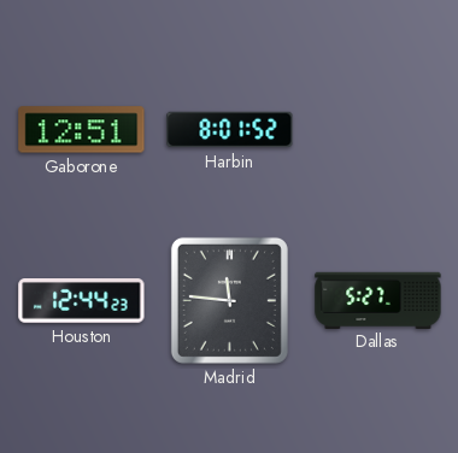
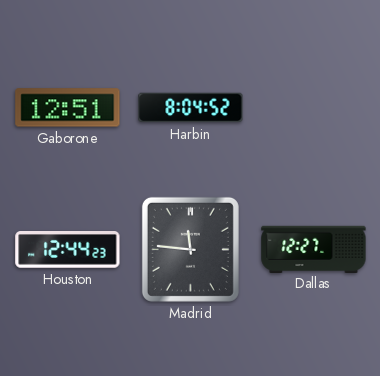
Harbin: 8:01 -> 8:04 (191, 108)
Dallas: 5:27 -> 12:27 (314, 249)
